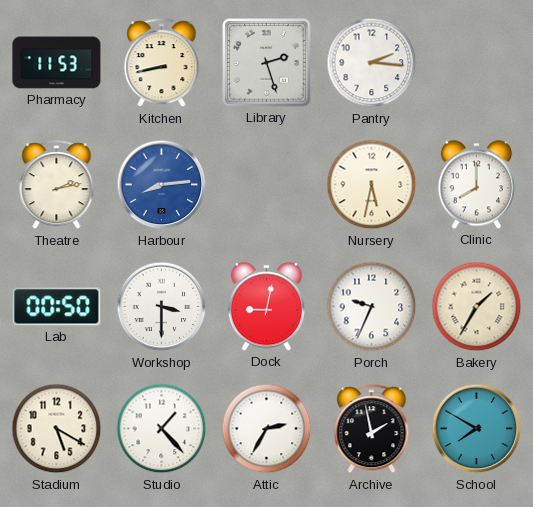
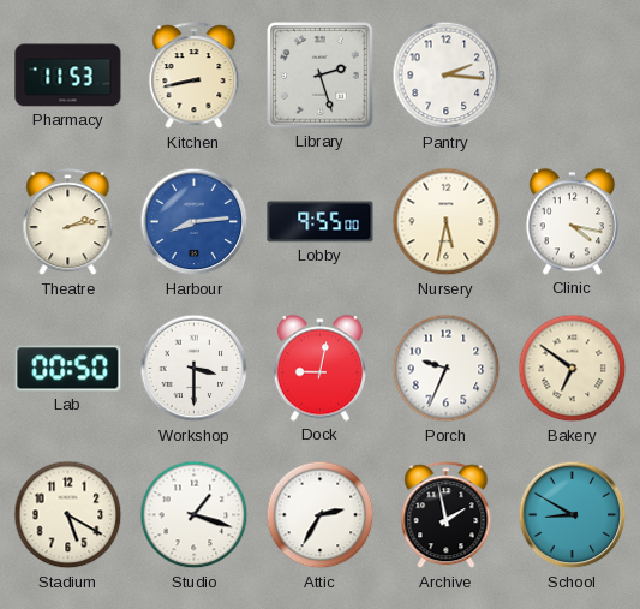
Lobby: none -> 9:55 (321, 222)
Clinic: 8:00 -> 4:17 (572, 222)
Bakery: 1:35 -> 6:51 (573, 369)
Studio: 1:23 -> 1:18 (195, 515)
School: 7:50 -> 8:50 (573, 515)
